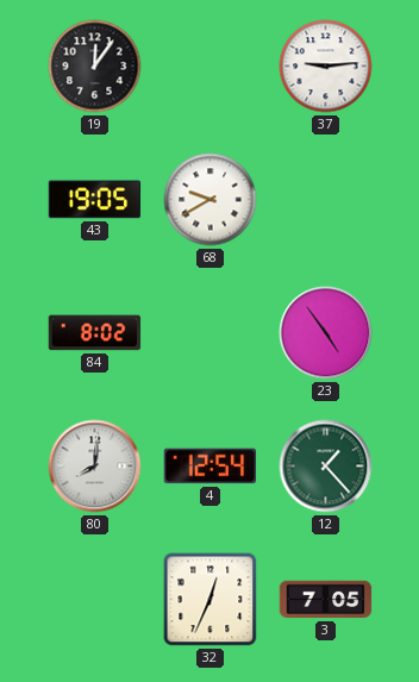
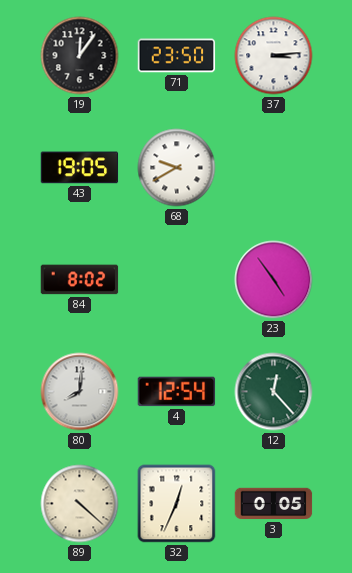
71: none -> 23:50 (177, 56)
37: 9:14 -> 3:14 (274, 56)
12: 1:23 -> 12:23 (274, 392)
89: none -> 4:22 (80, 504)
3: 7:05 -> 0:05 (274, 504)
